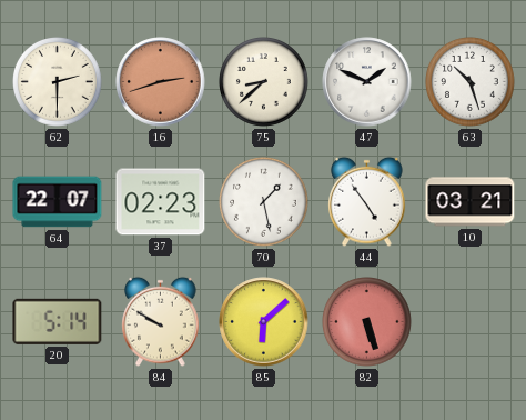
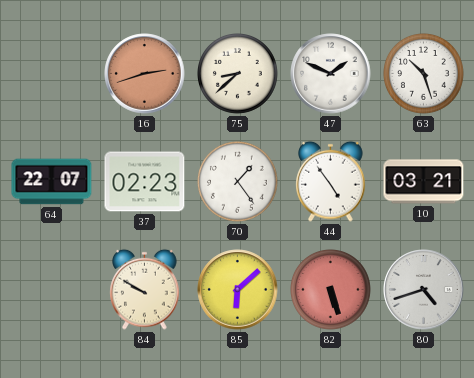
62: 2:30 -> none (58, 82)
70: 1:28 -> 1:24 (238, 182)
20: 5:14 -> none (58, 321)
80: none -> 4:42 (424, 290)
